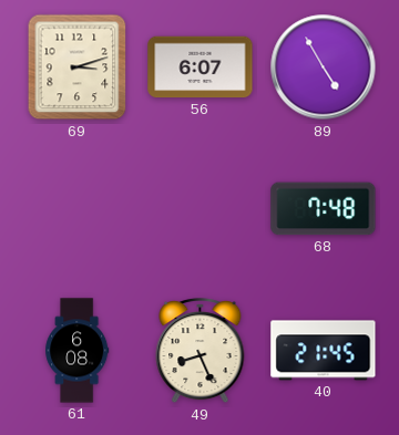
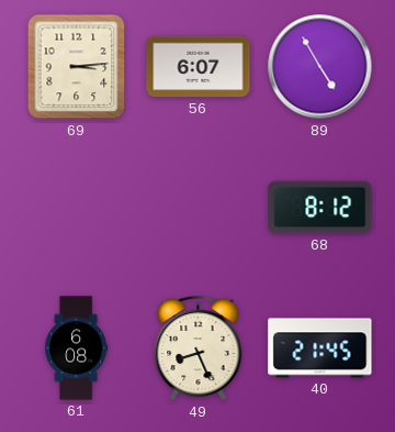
69: 3:12 -> 3:14 (77, 67)
68: 7:48 -> 8:12 (320, 208)
